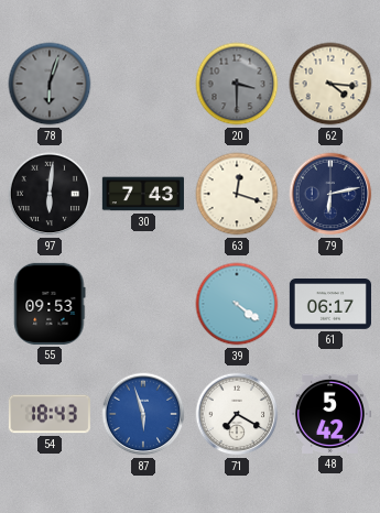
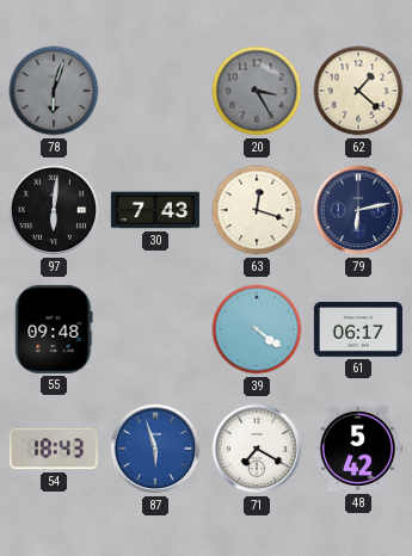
20: 3:30 -> 3:25 (257, 91)
62: 4:16 -> 1:22 (358, 91)
55: 09:53 -> 09:48 (54, 329)
